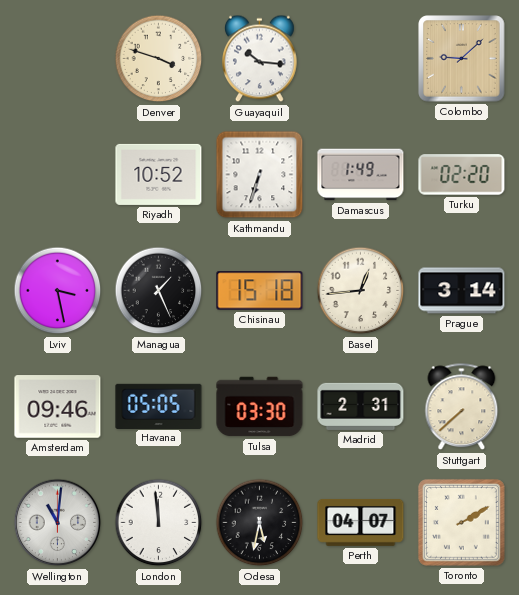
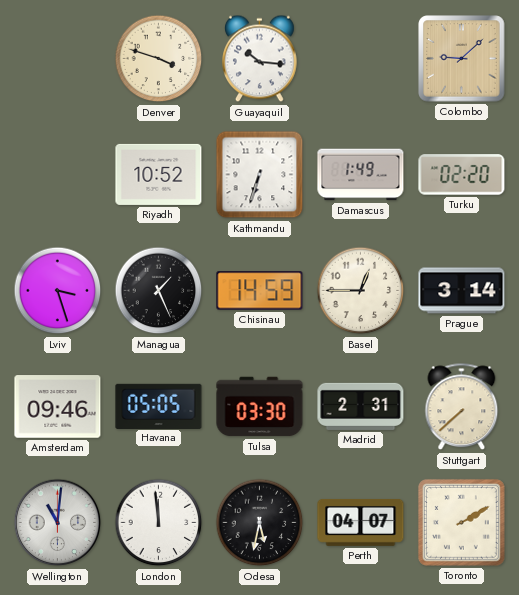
Lviv: 3:28 -> 3:27 (58, 291)
Chisinau: 15:18 -> 14:59 (260, 291)
Basel: 12:44 -> 12:45 (361, 291)
